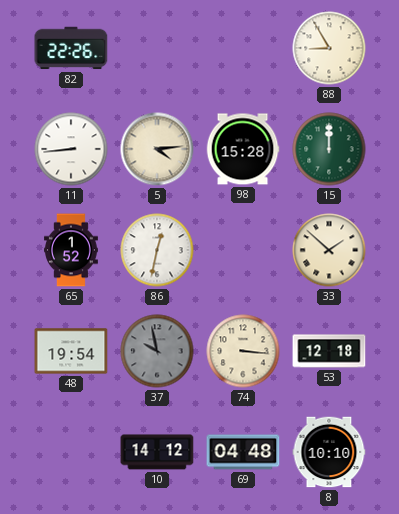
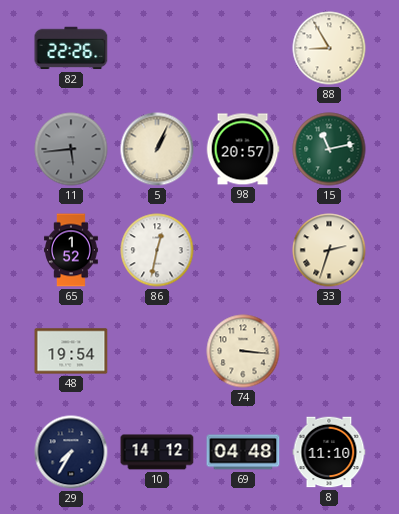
11: 8:44 -> 5:44 (71, 149)
11 dial: white -> grey (71, 149)
5: 4:14 -> 1:04 (157, 149)
98: 15:28 -> 20:57 (243, 149)
15: 12:00 -> 11:13 (329, 149)
33: 1:52 -> 2:33 (329, 250)
37: 9:58 -> none (157, 351)
53: 12:18 -> none (329, 351)
29: none -> 7:35 (71, 452)
8: 10:10 -> 11:10 (329, 452)
